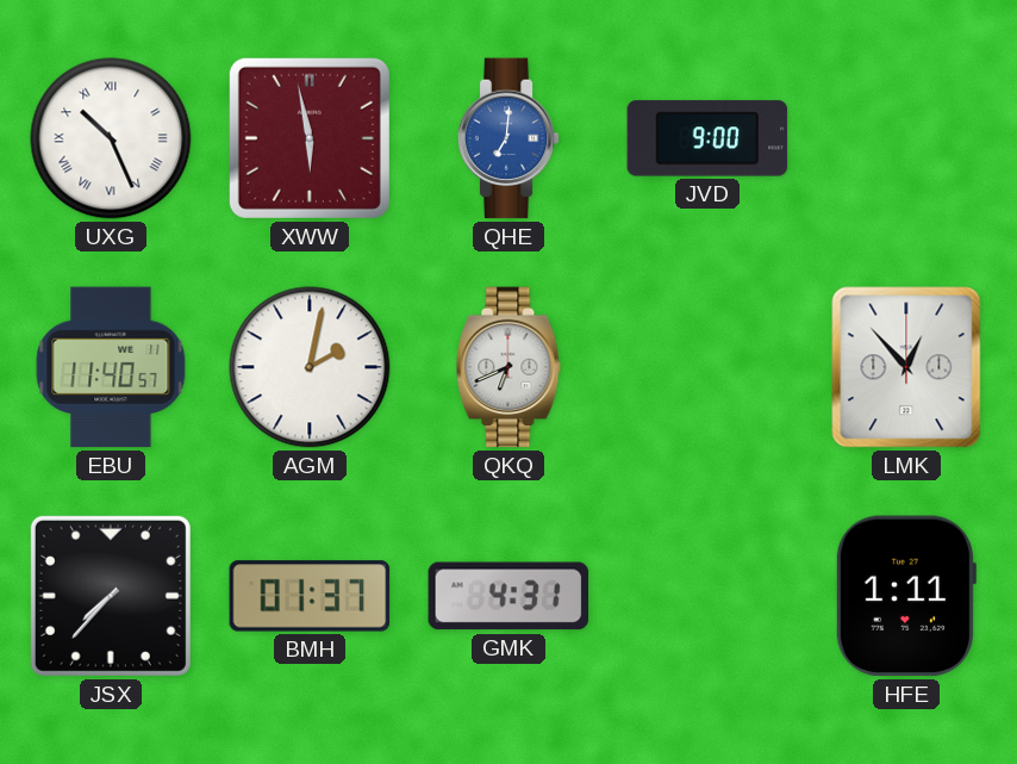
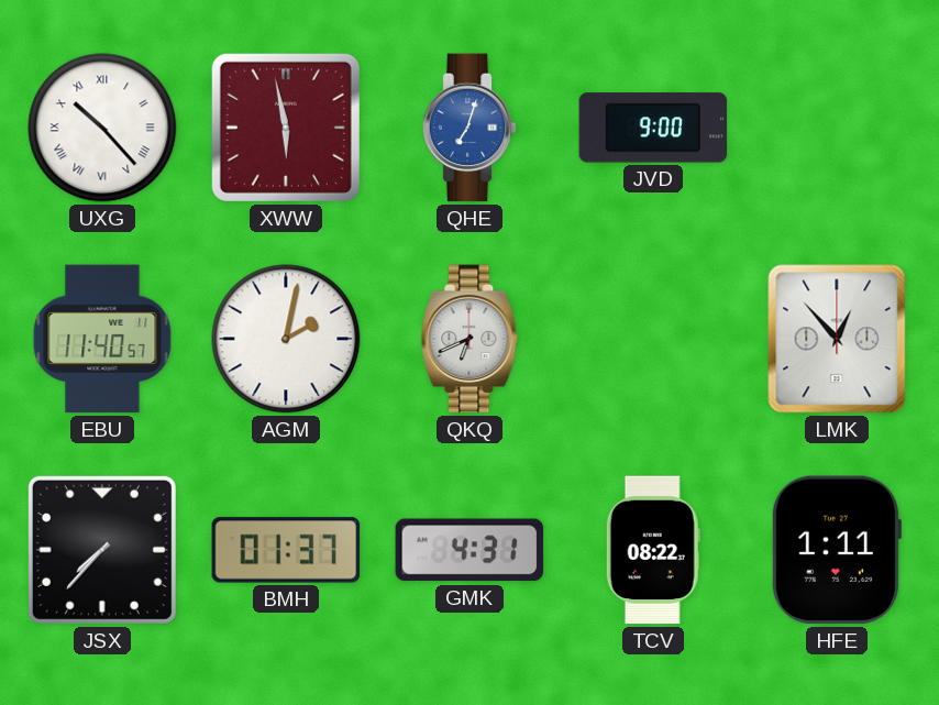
UXG: 10:26 -> 10:23 (102, 128)
QHE: 7:01 -> 7:03 (469, 128)
TCV: none -> 08:22 (653, 550)
